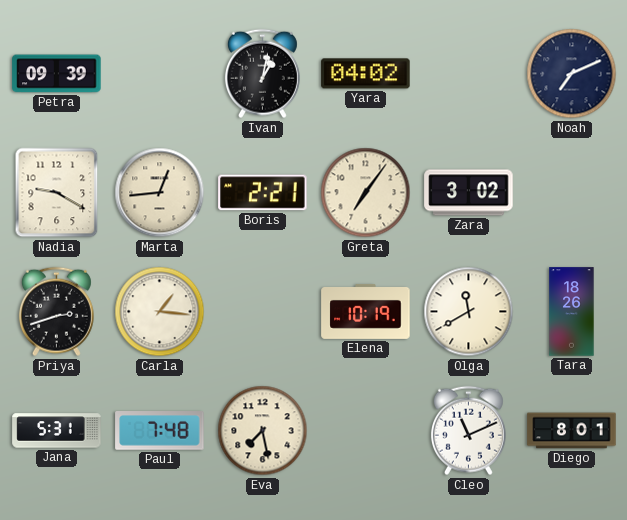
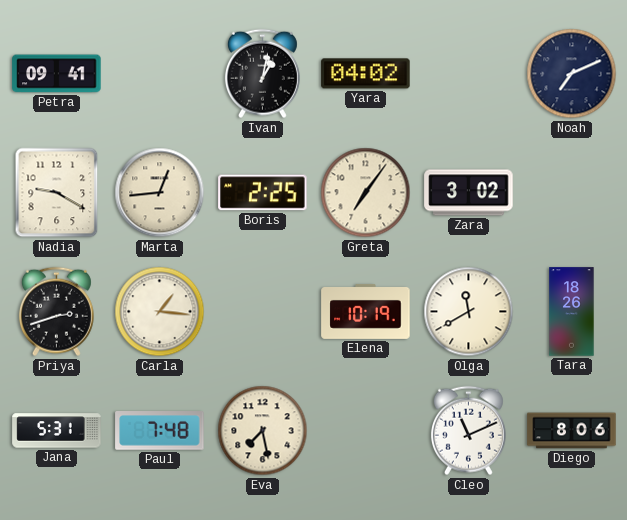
Petra: 09:39 -> 09:41 (57, 74)
Boris: 2:21 -> 2:25 (263, 193)
Diego: 8:01 -> 8:06 (572, 431)
